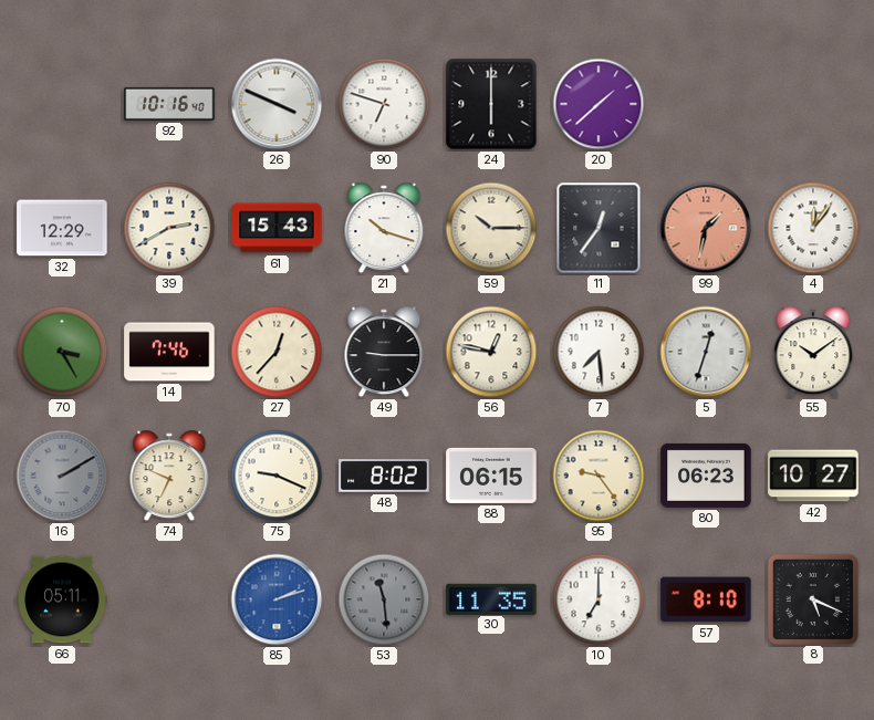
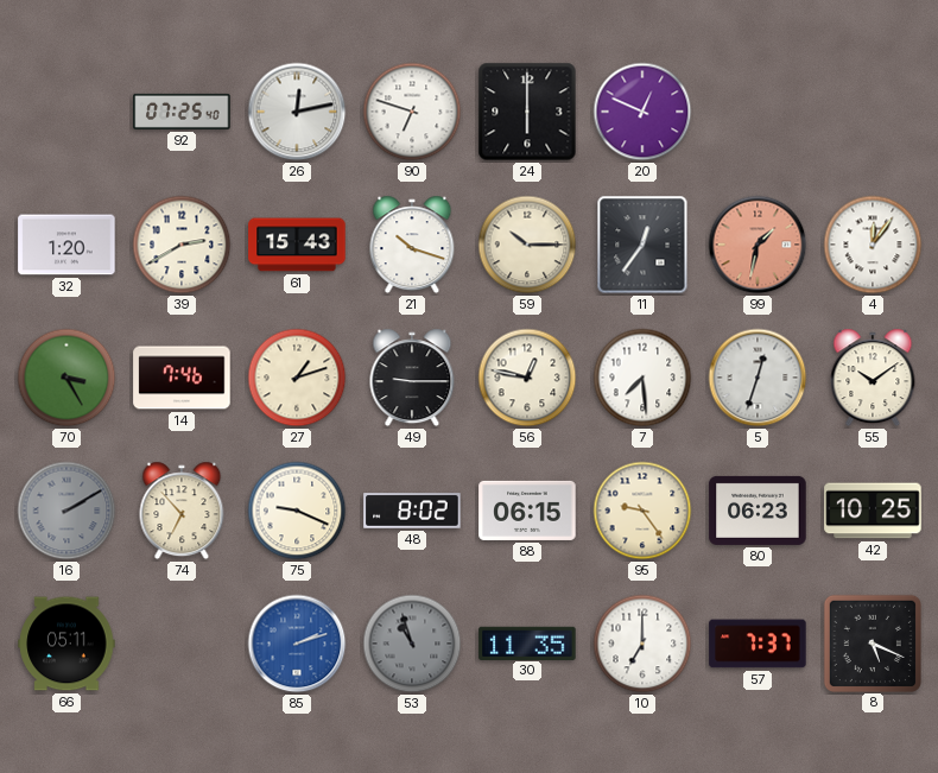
92: 10:16 -> 07:25 (182, 112)
26: 3:49 -> 12:13 (297, 112)
20: 1:38 -> 12:49 (642, 112)
32: 12:29 -> 1:20 (66, 245)
27: 12:37 -> 1:12 (297, 378)
74: 6:49 -> 6:53 (182, 511)
42: 10:27 -> 10:25 (873, 511)
53: 11:29 -> 10:57 (412, 644)
57: 8:10 -> 7:37 (758, 644)
